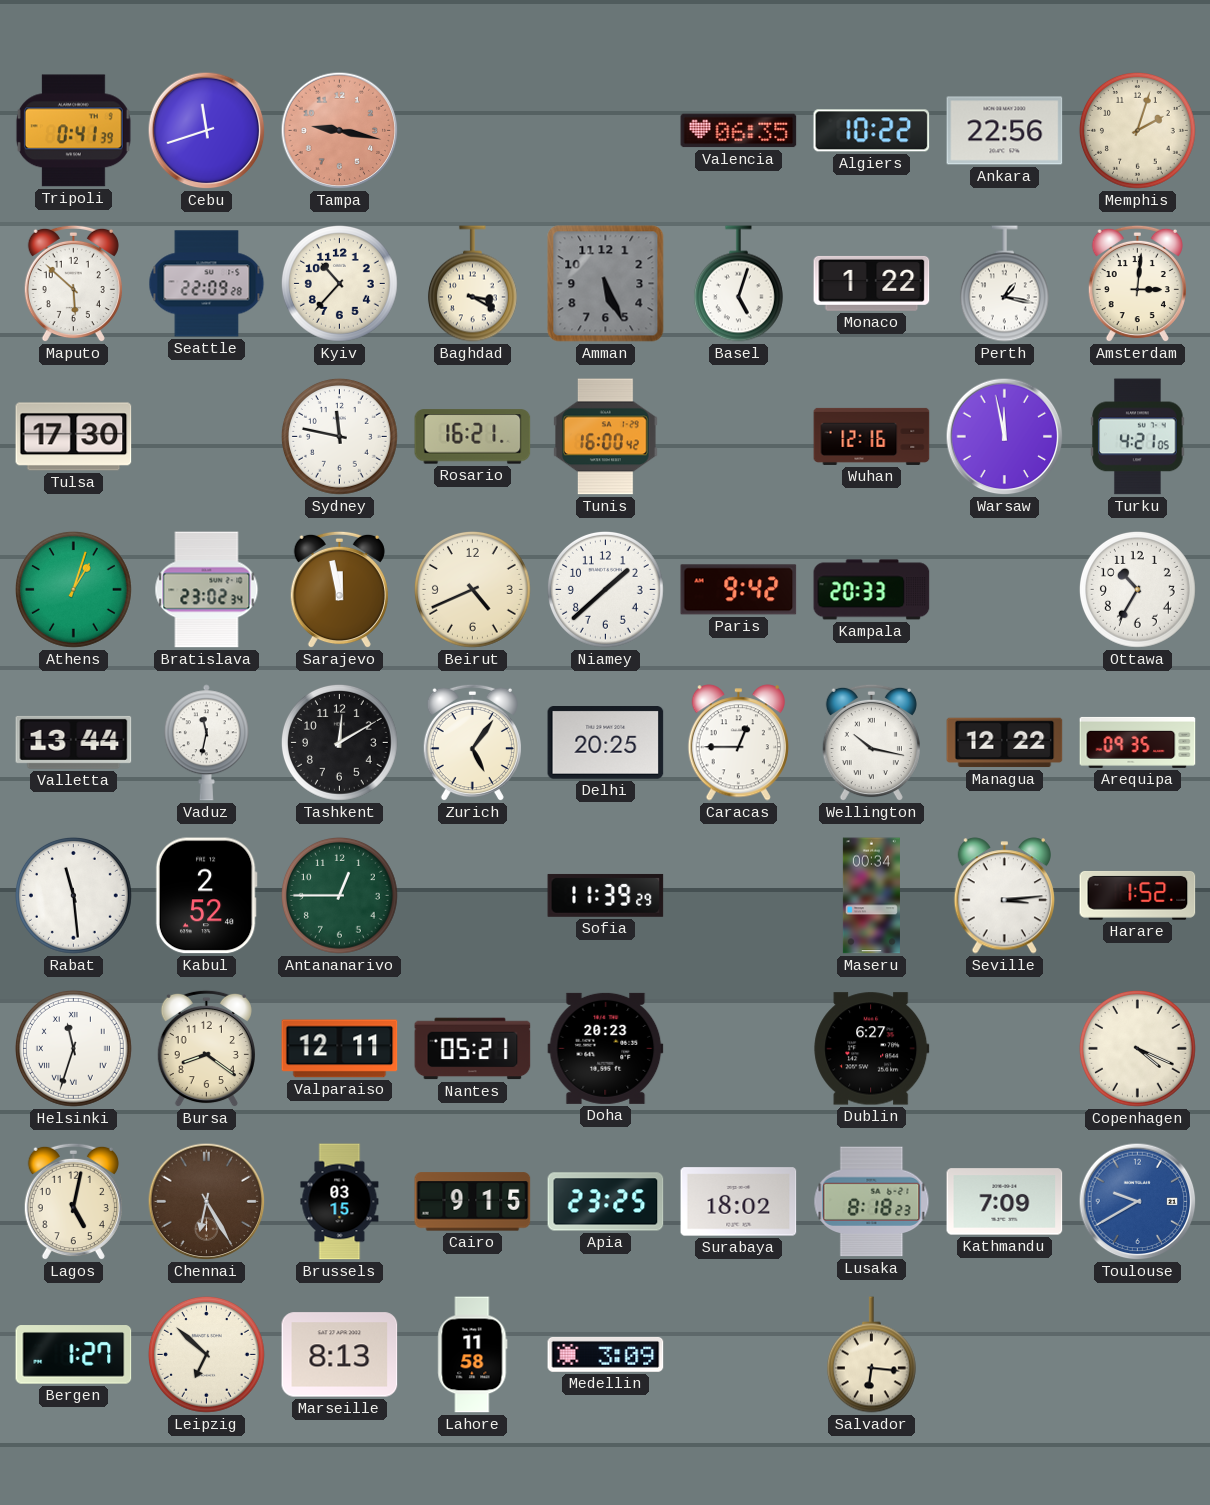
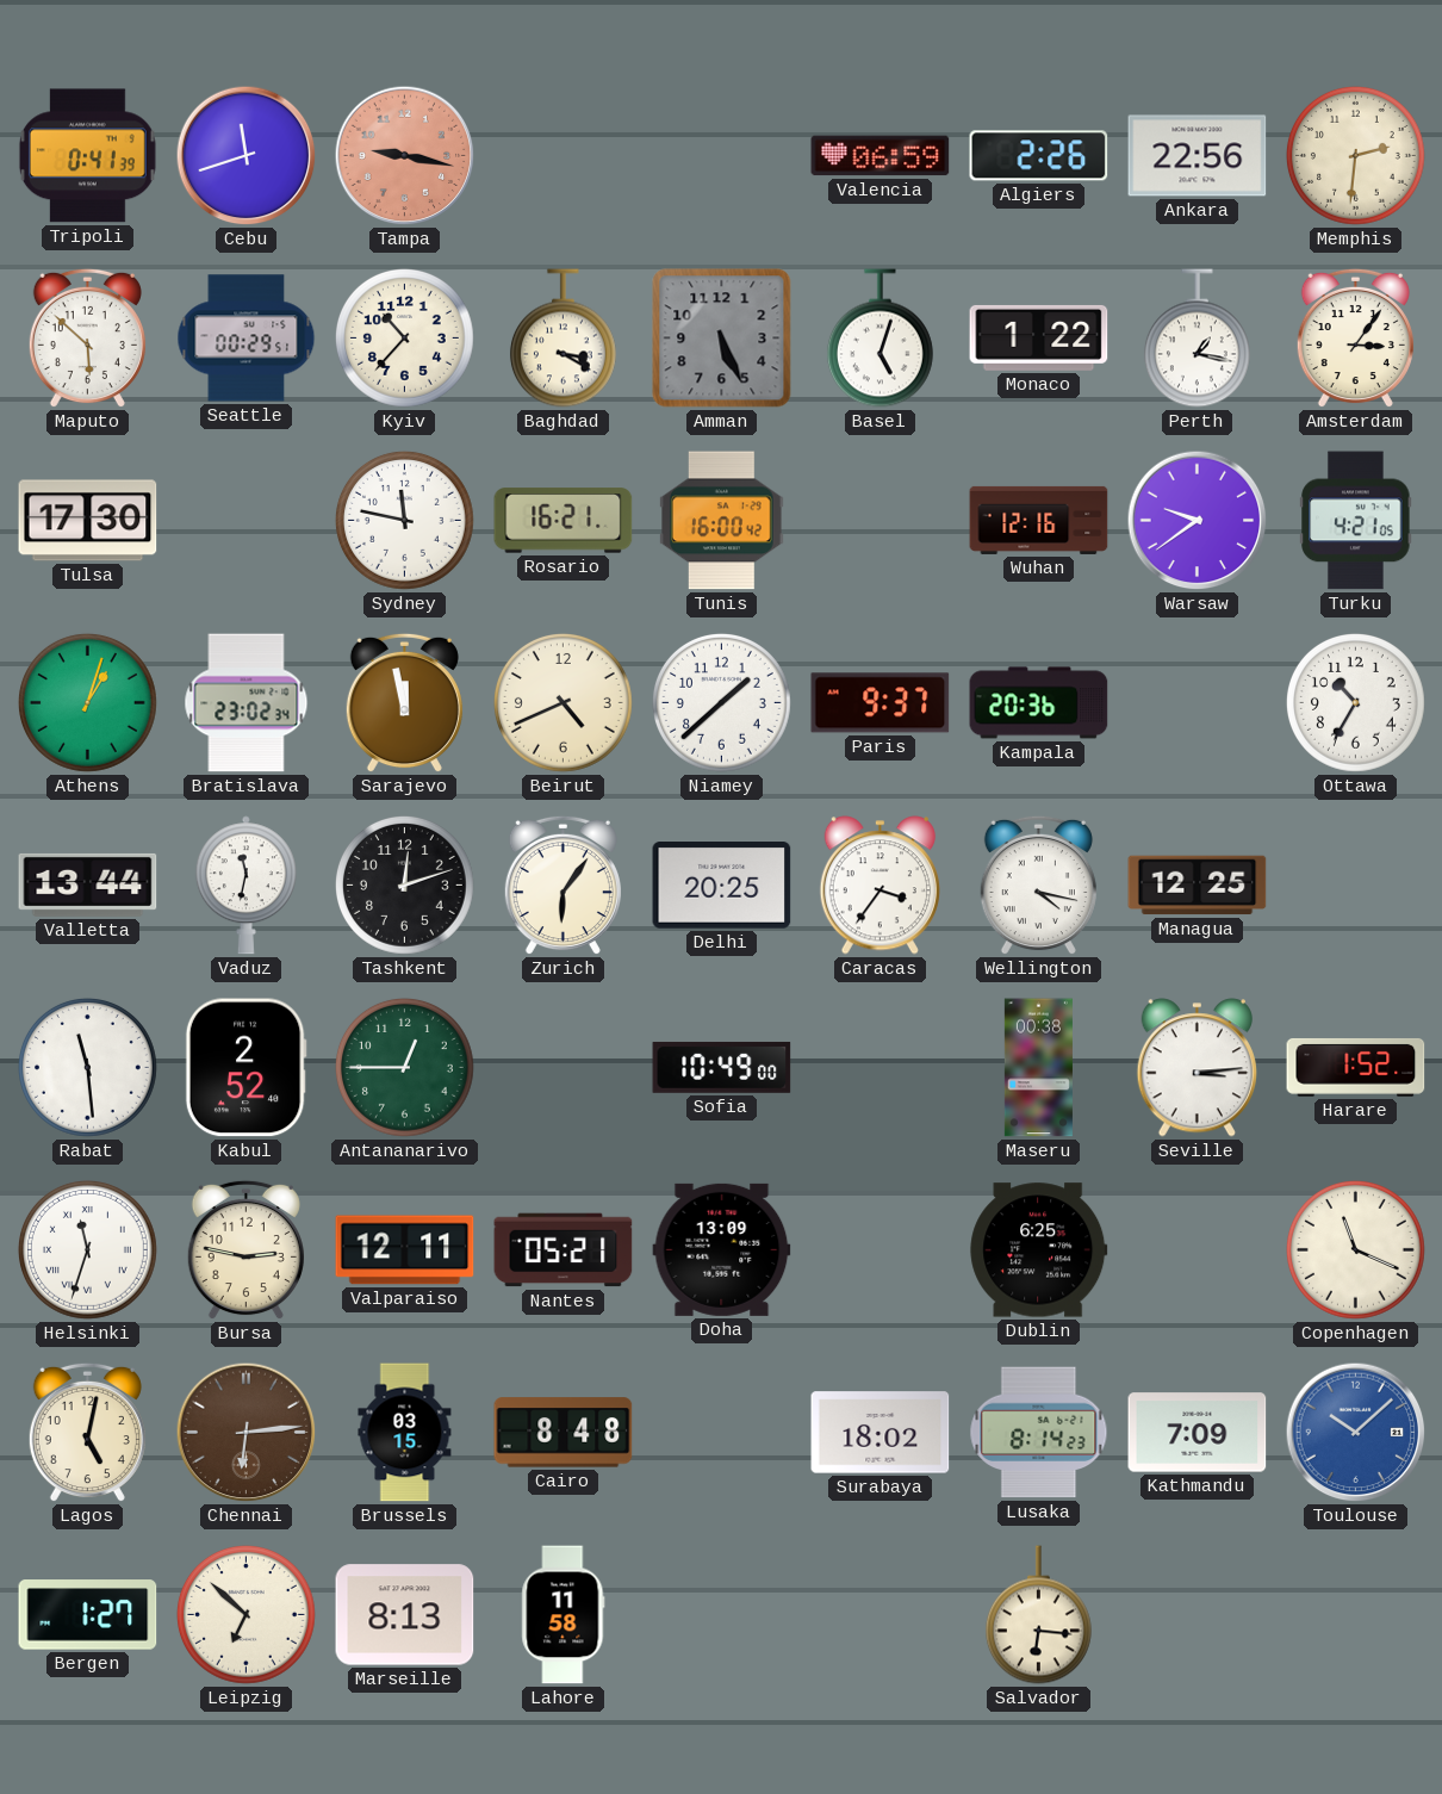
Valencia: 06:35 -> 06:59 (881, 156)
Algiers: 10:22 -> 2:26 (1039, 156)
Memphis: 2:03 -> 2:31 (1355, 155)
Seattle: 22:09 -> 00:29 (247, 339)
Amsterdam: 3:01 -> 3:06 (1355, 339)
Warsaw: 11:58 -> 9:39 (1198, 521)
Paris: 9:42 -> 9:37 (881, 703)
Kampala: 20:33 -> 20:36 (1039, 703)
Tashkent: 12:10 -> 12:12 (404, 884)
Zurich: 5:06 -> 6:06 (562, 886)
Caracas: 12:45 -> 3:36 (880, 886)
Wellington: 10:17 -> 4:17 (1038, 886)
Managua: 12:22 -> 12:25 (1198, 886)
Arequipa: 09:35 -> none (1138, 742)
Sofia: 11:39 -> 10:49 (722, 1067)
Maseru: 00:34 -> 00:38 (1038, 1068)
Bursa: 8:21 -> 2:47 (245, 1250)
Doha: 20:23 -> 13:09 (722, 1249)
Dublin: 6:27 -> 6:25 (1039, 1250)
Copenhagen: 4:19 -> 11:19 (1355, 1249)
Chennai: 6:25 -> 6:14 (247, 1433)
Cairo: 9:15 -> 8:48 (564, 1433)
Apia: 23:25 -> none (606, 1202)
Lusaka: 8:18 -> 8:14 (1039, 1433)
Toulouse: 9:40 -> 10:08 (1356, 1433)
Medellin: 3:09 -> none (606, 1354)
